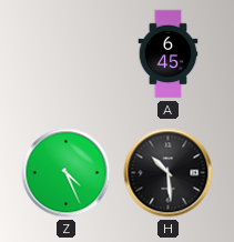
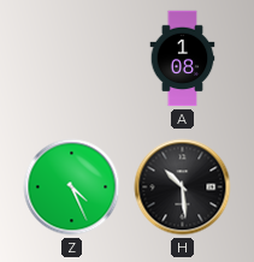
A: 6:45 -> 1:08 (183, 59)
